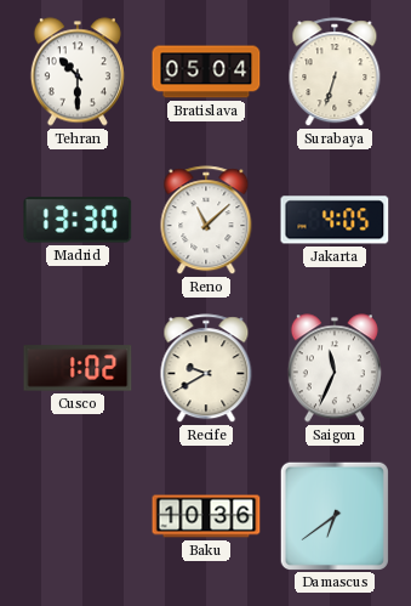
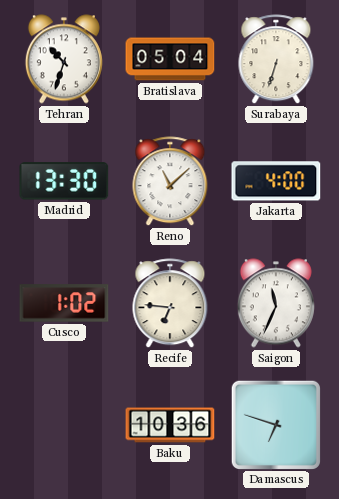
Tehran: 10:30 -> 10:33 (64, 59)
Jakarta: 4:05 -> 4:00 (276, 181)
Recife: 9:40 -> 6:46 (170, 304)
Damascus: 6:39 -> 6:48 (275, 424)
